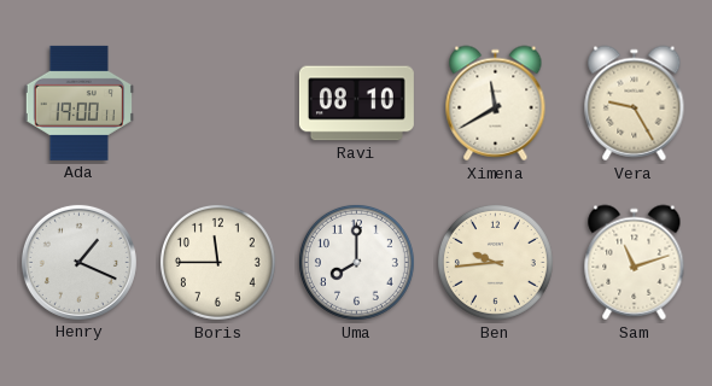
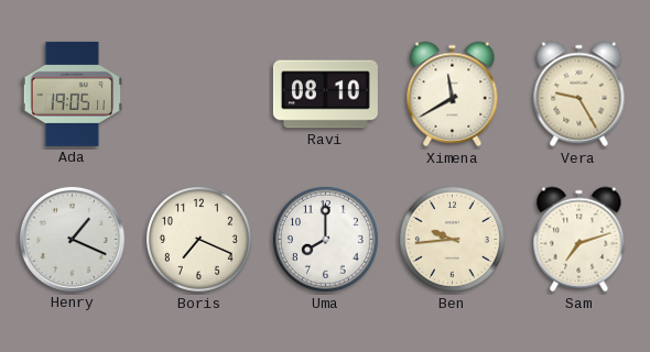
Ada: 19:00 -> 19:05 (72, 94)
Boris: 11:45 -> 7:19 (198, 239)
Sam: 11:12 -> 7:12 (579, 240)
